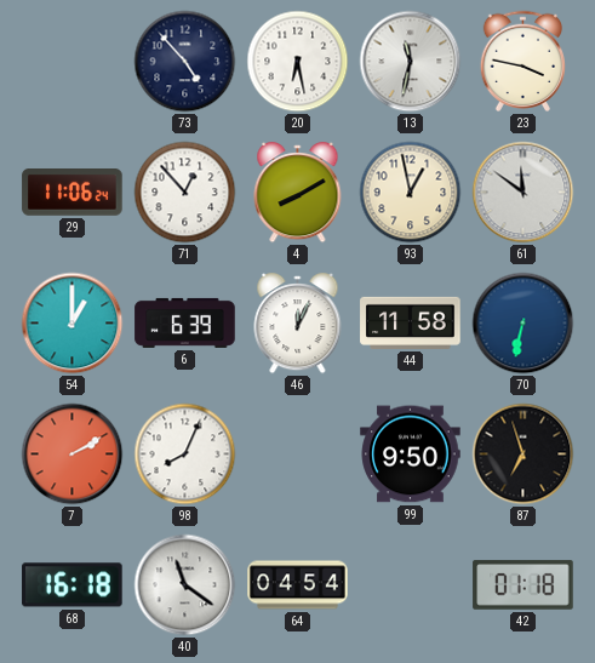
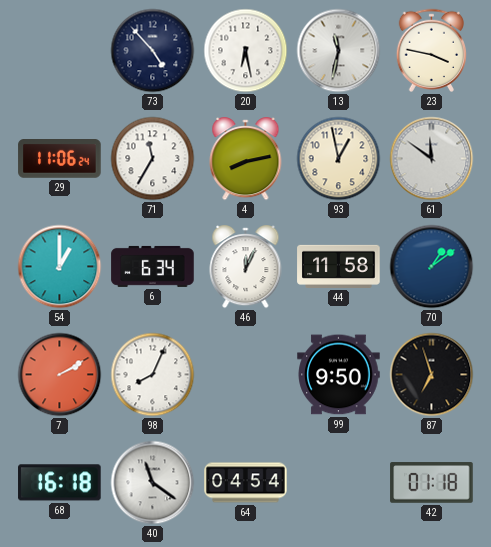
71: 12:53 -> 11:35 (153, 159)
4: 8:10 -> 8:13 (246, 159)
6: 6:39 -> 6:34 (153, 266)
70: 6:32 -> 1:09 (432, 267)
